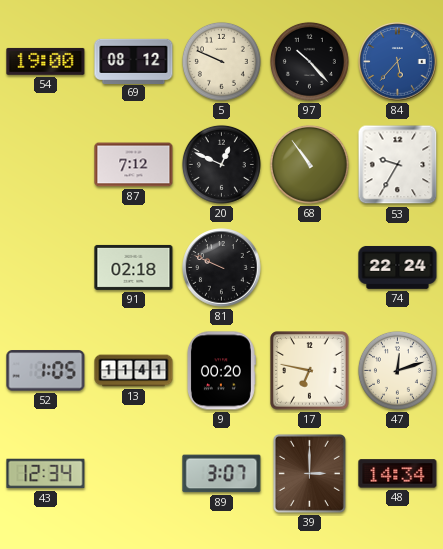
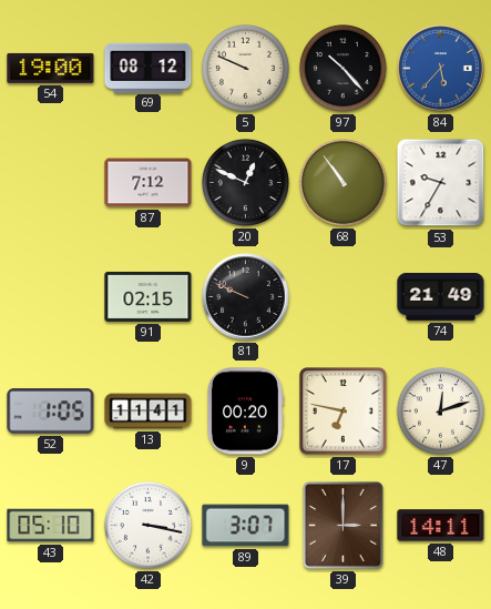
91: 02:18 -> 02:15 (149, 296)
74: 22:24 -> 21:49 (441, 297)
43: 12:34 -> 05:10 (51, 526)
42: none -> 3:17 (147, 525)
48: 14:34 -> 14:11 (441, 526)
